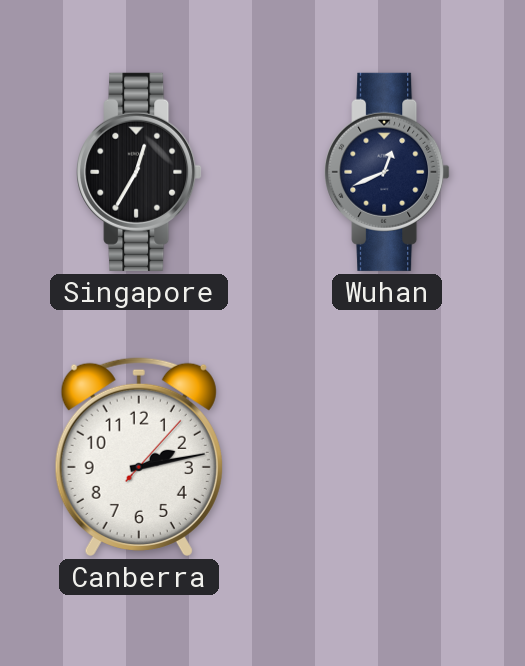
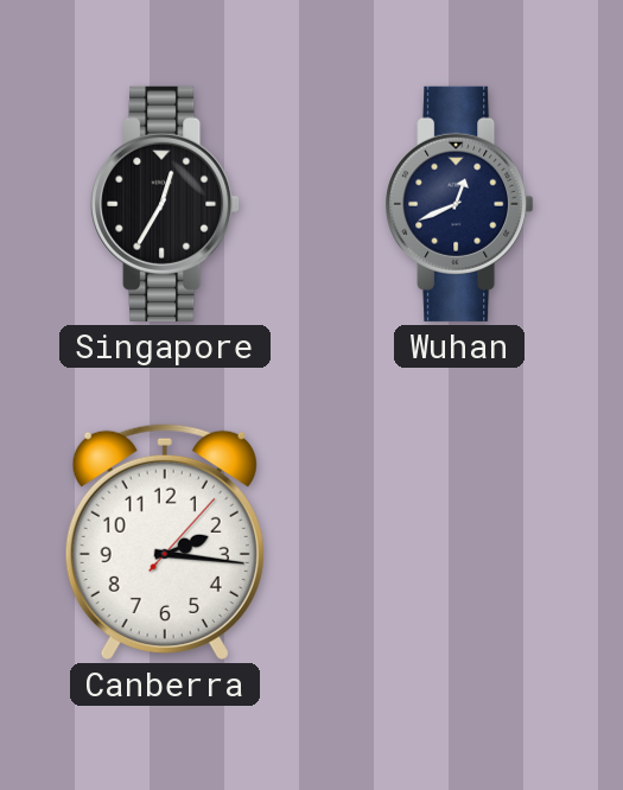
Canberra: 2:13 -> 2:16 (165, 541)
